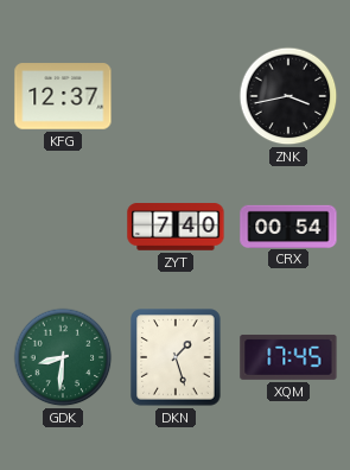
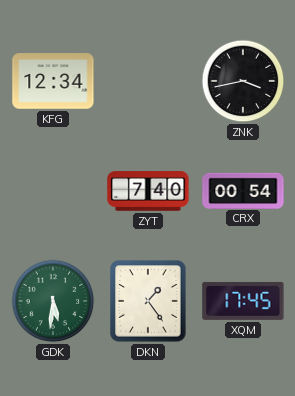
KFG: 12:37 -> 12:34 (53, 81)
GDK: 8:31 -> 5:31 (53, 301)
DKN: 1:27 -> 1:24 (148, 301)
